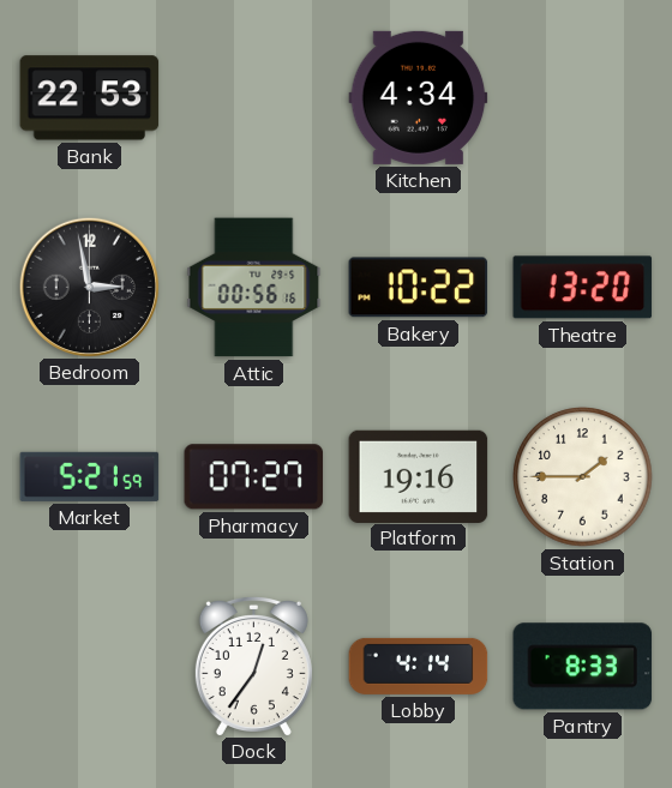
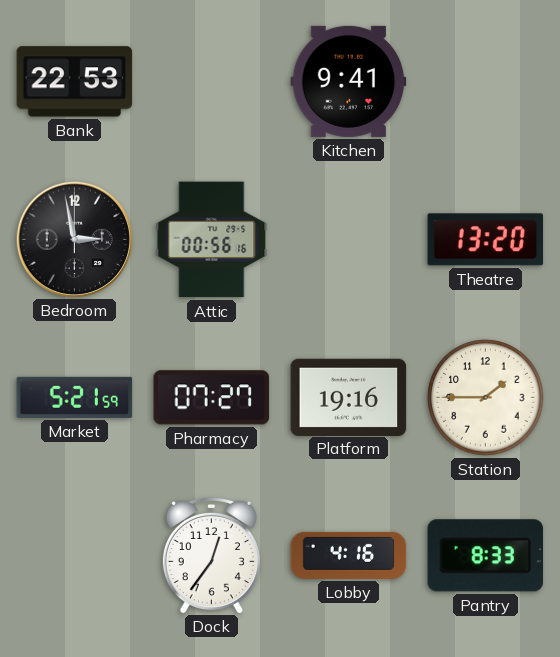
Kitchen: 4:34 -> 9:41 (349, 81)
Bakery: 10:22 -> none (419, 288)
Lobby: 4:14 -> 4:16 (349, 555)
